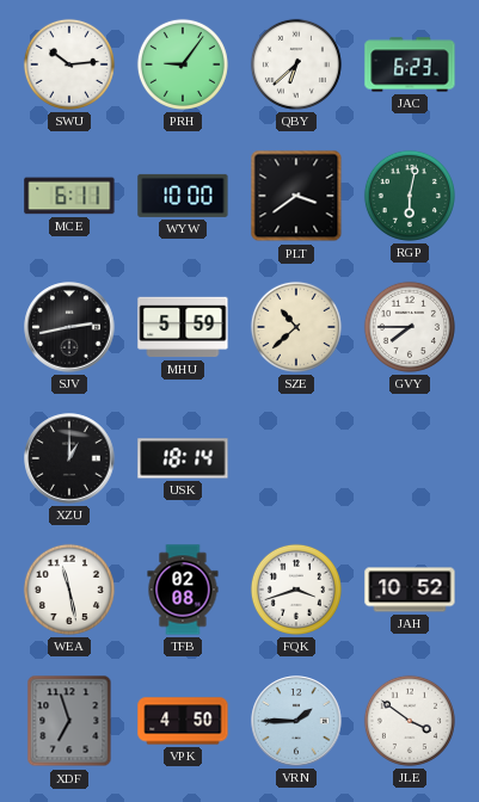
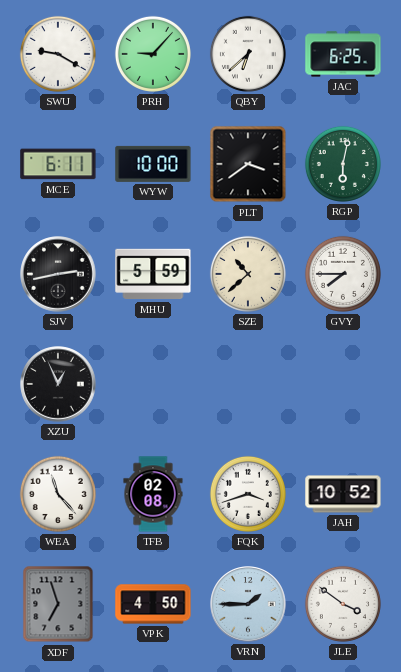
SWU: 10:14 -> 9:20 (58, 54)
PRH: 9:06 -> 9:07 (153, 54)
JAC: 6:23 -> 6:25 (343, 54)
XZU: 1:00 -> 12:56 (58, 384)
USK: 18:14 -> none (183, 458)
WEA: 11:28 -> 11:23 (58, 494)
